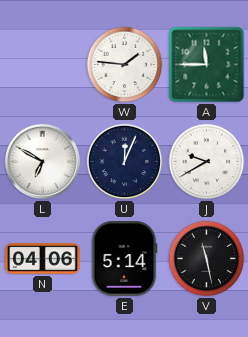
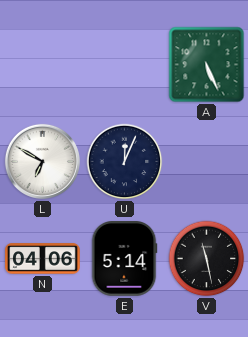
W: 1:46 -> none (125, 65)
A: 11:45 -> 5:26 (207, 65)
J: 9:40 -> none (207, 162)
